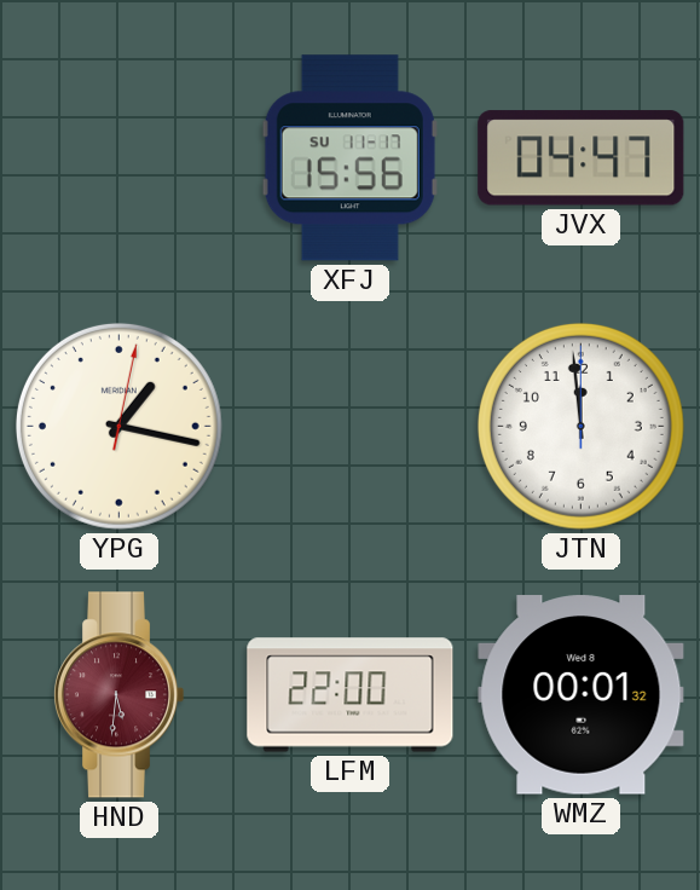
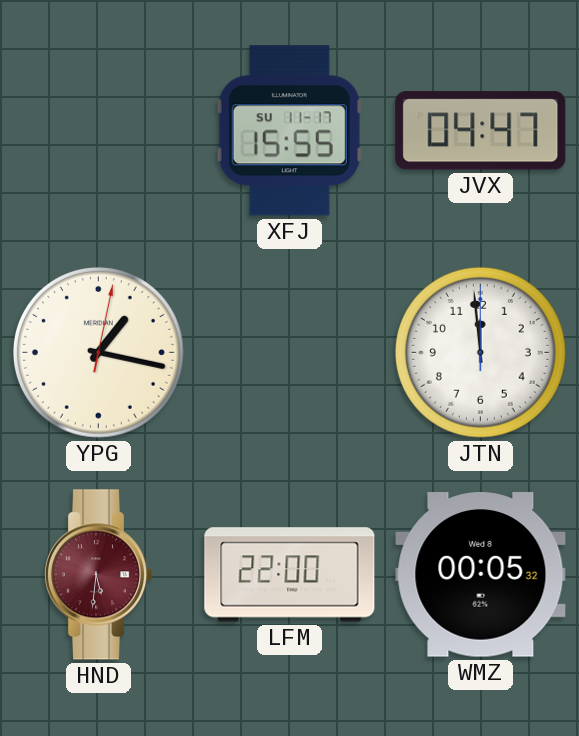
XFJ: 15:56 -> 15:55 (289, 131)
WMZ: 00:01 -> 00:05 (481, 575)
